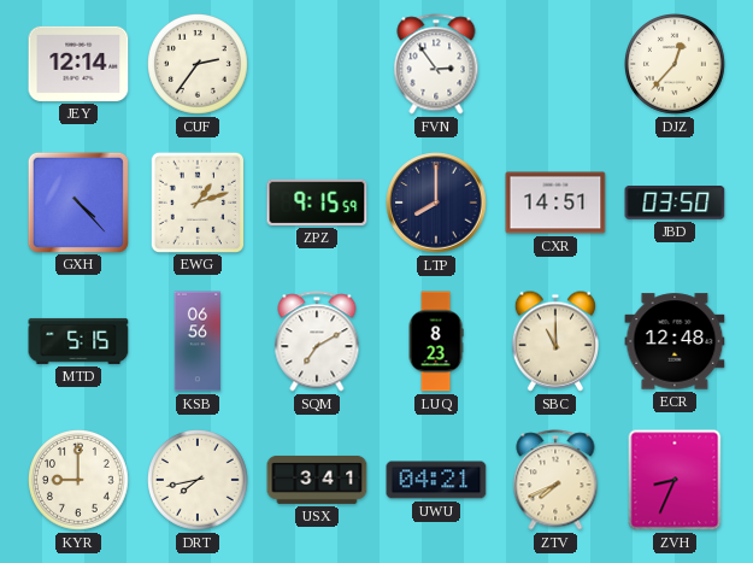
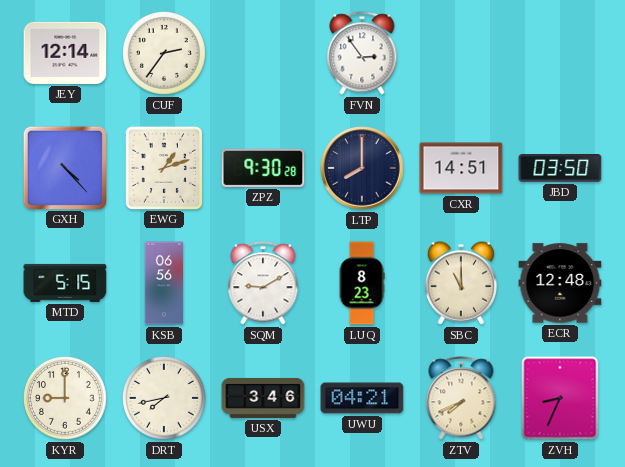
DJZ: 12:37 -> none (676, 65)
ZPZ: 9:15 -> 9:30 (263, 168)
SQM: 7:10 -> 9:10 (263, 283)
USX: 3:41 -> 3:46 (263, 398)
